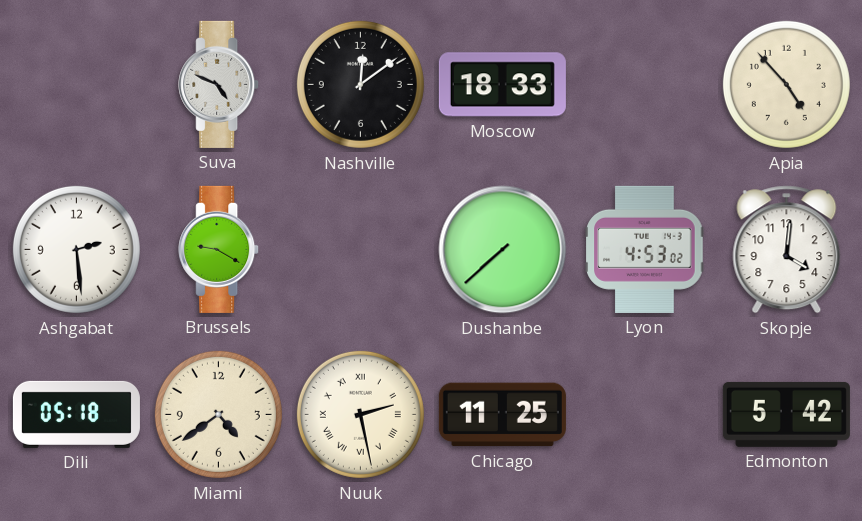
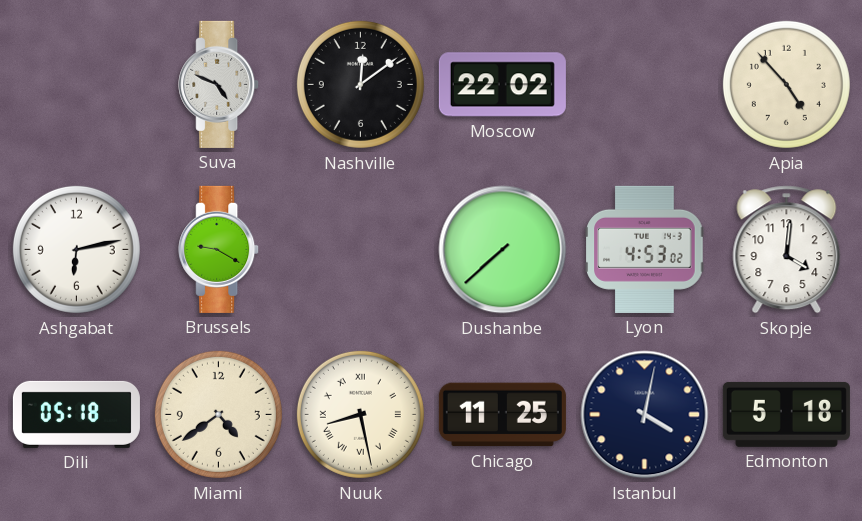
Moscow: 18:33 -> 22:02 (502, 85)
Ashgabat: 2:29 -> 6:13 (76, 249)
Nuuk: 2:28 -> 8:28 (360, 414)
Istanbul: none -> 4:02 (645, 415)
Edmonton: 5:42 -> 5:18 (786, 414)
